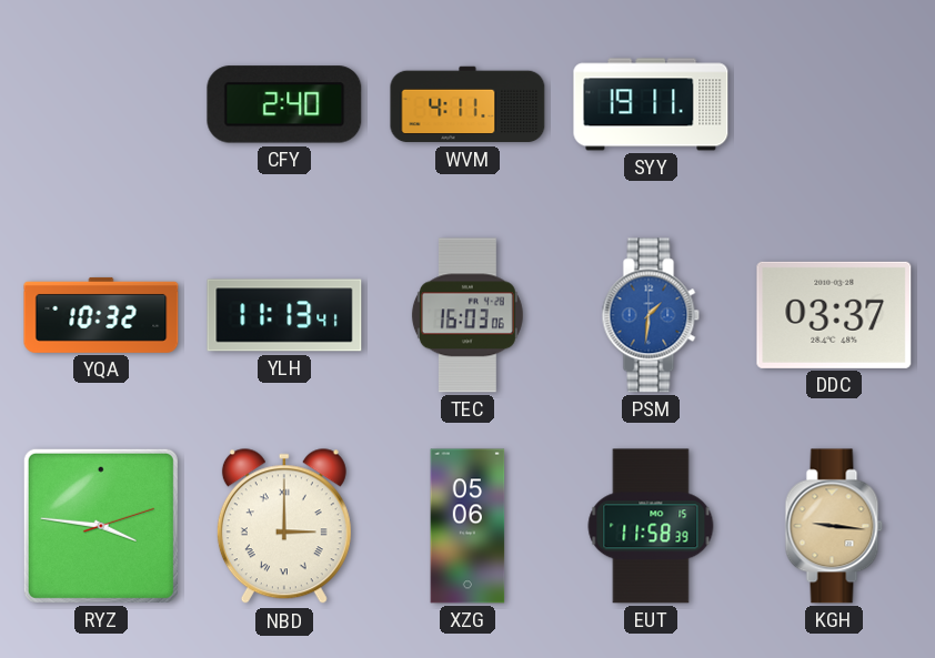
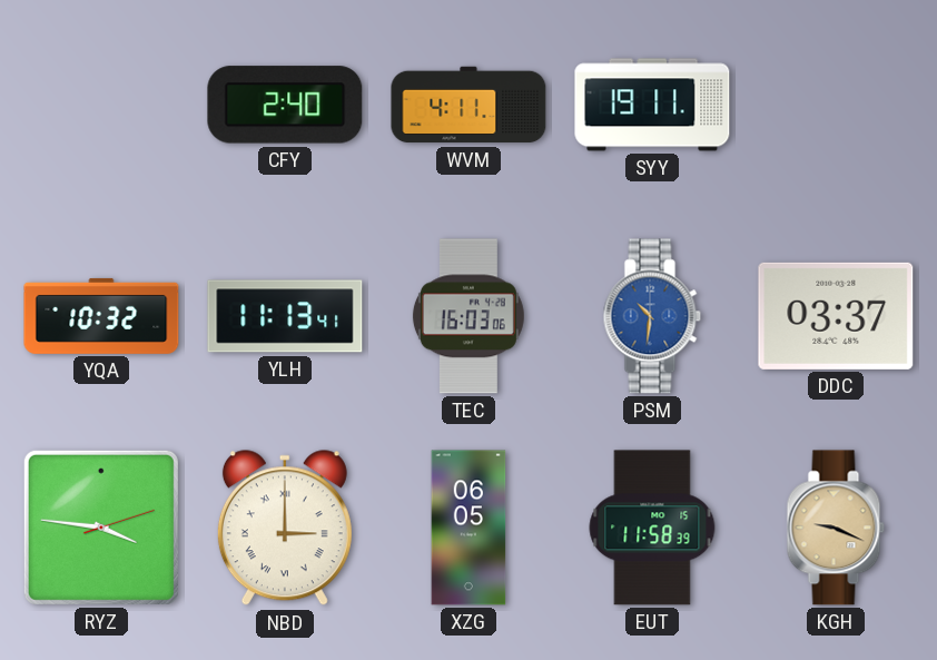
PSM: 1:31 -> 10:31 (652, 316)
XZG: 05:06 -> 06:05 (468, 528)
KGH: 9:16 -> 9:19 (836, 528)
